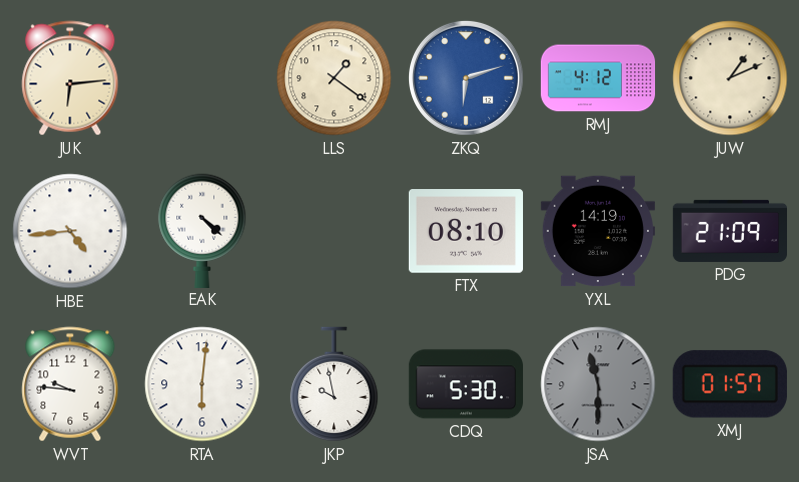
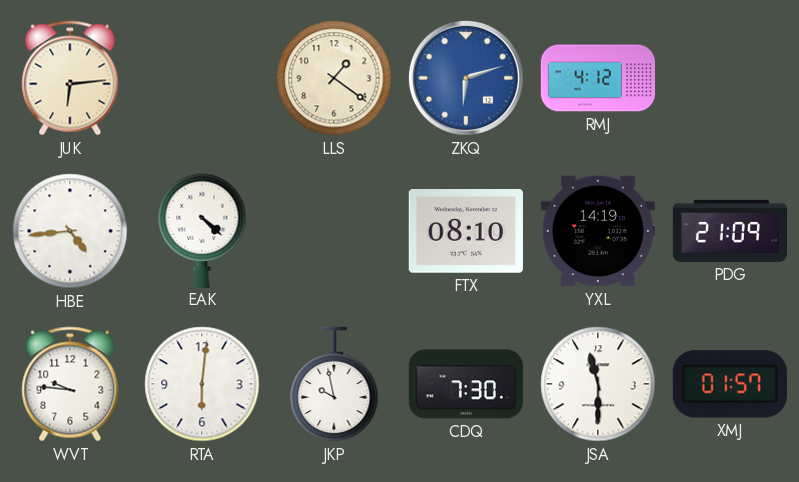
JUW: 1:11 -> none (730, 78)
CDQ: 5:30 -> 7:30 (466, 384)
JSA dial: grey -> white (598, 384)
